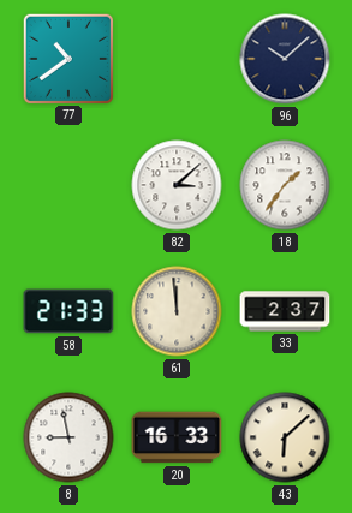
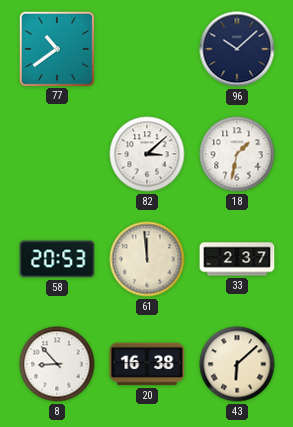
18: 1:36 -> 1:32 (237, 154)
58: 21:33 -> 20:53 (57, 259)
8: 8:58 -> 8:53 (57, 364)
20: 16:33 -> 16:38 (147, 364)
